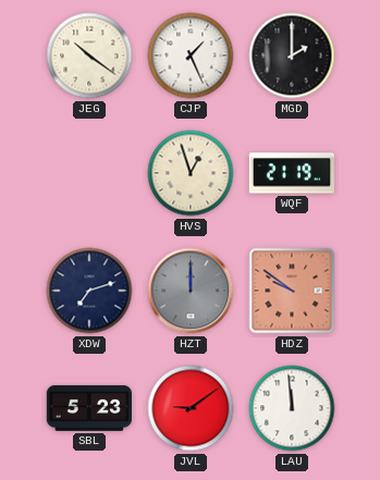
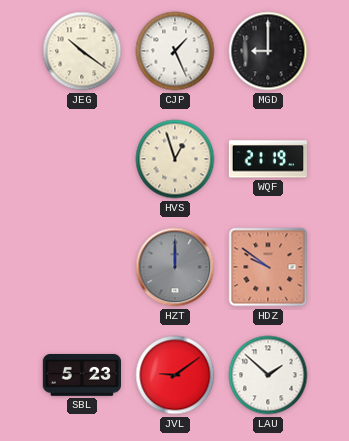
MGD: 2:00 -> 9:00 (268, 51)
XDW: 7:12 -> none (89, 291)
LAU: 11:59 -> 1:52 (268, 375)
